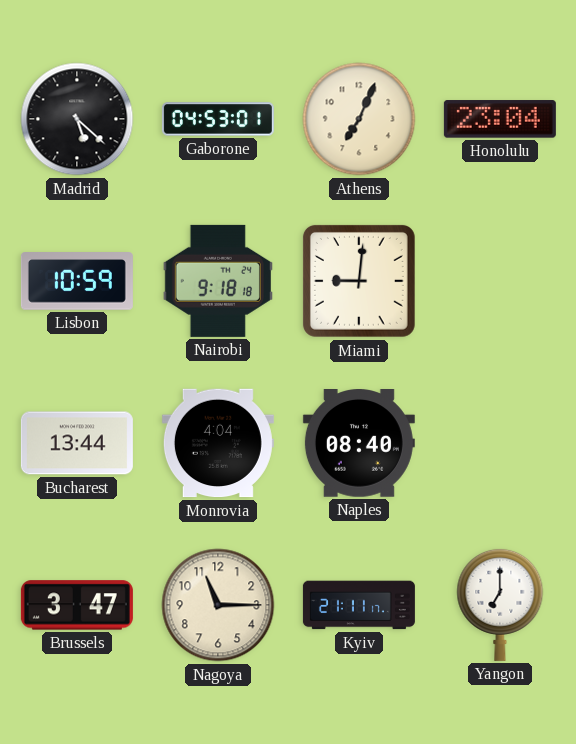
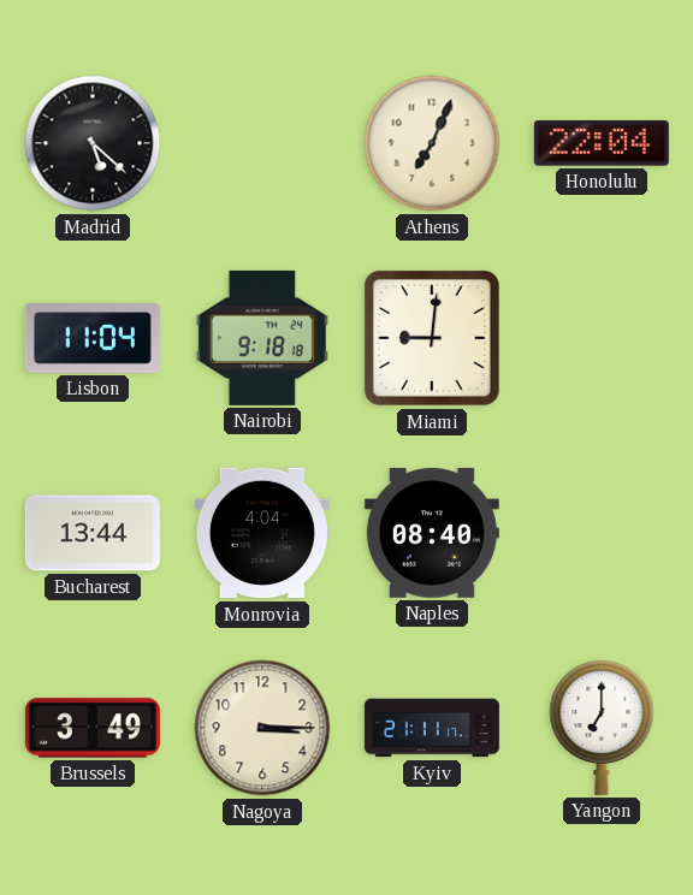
Gaborone: 04:53 -> none (218, 119)
Honolulu: 23:04 -> 22:04 (602, 143)
Lisbon: 10:59 -> 11:04 (93, 338)
Brussels: 3:47 -> 3:49 (93, 728)
Nagoya: 11:15 -> 3:15 (262, 728)
